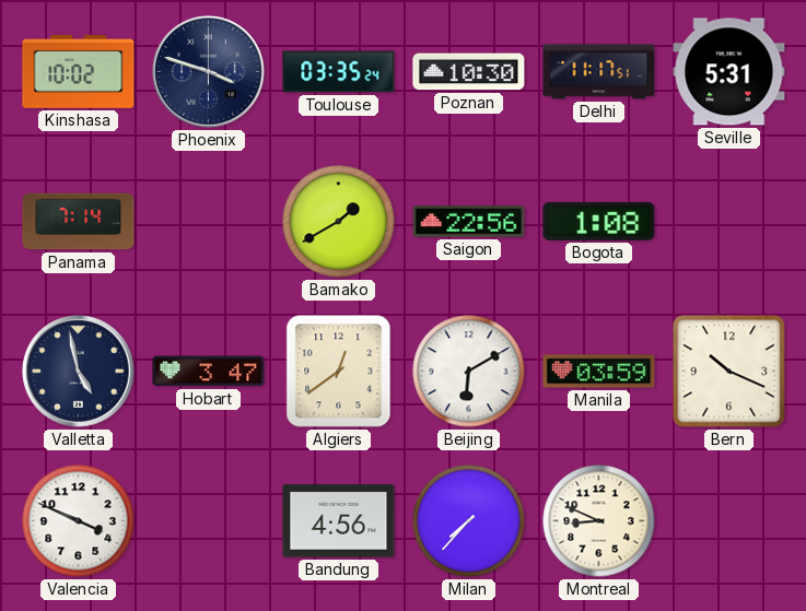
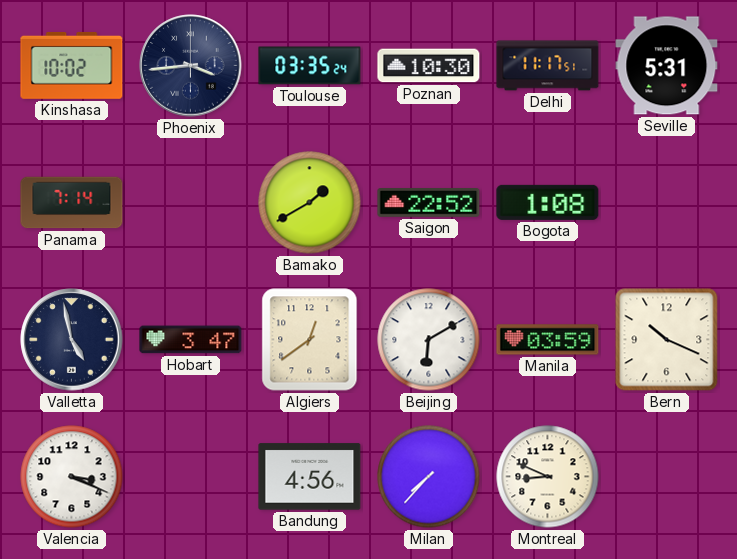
Phoenix: 3:48 -> 3:44 (191, 66)
Saigon: 22:56 -> 22:52 (429, 203)
Valencia: 3:49 -> 3:19 (72, 477)
